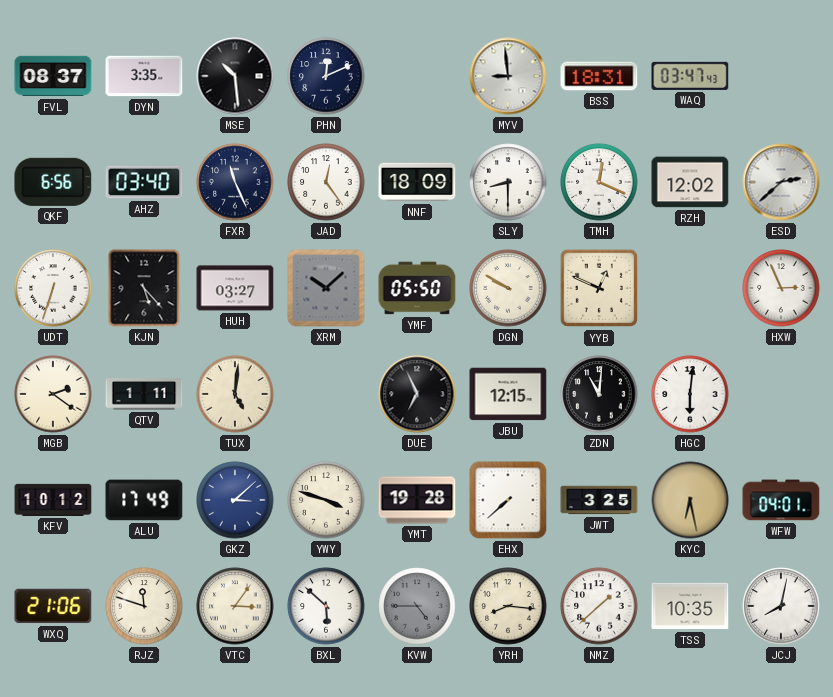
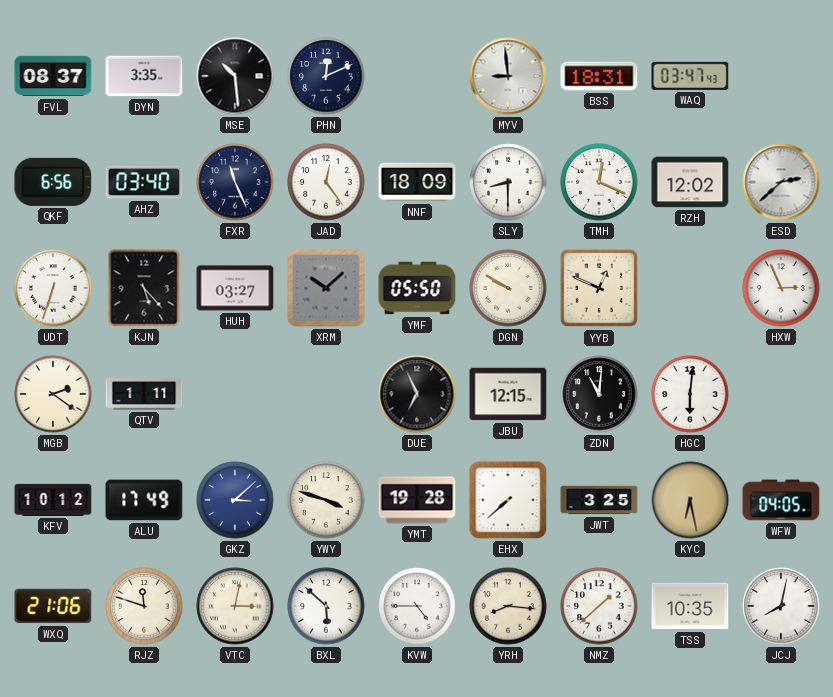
TUX: 5:01 -> none (235, 394)
WFW: 04:01 -> 04:05 (781, 500)
VTC: 3:06 -> 3:02 (235, 606)
KVW dial: grey -> white (417, 606)
